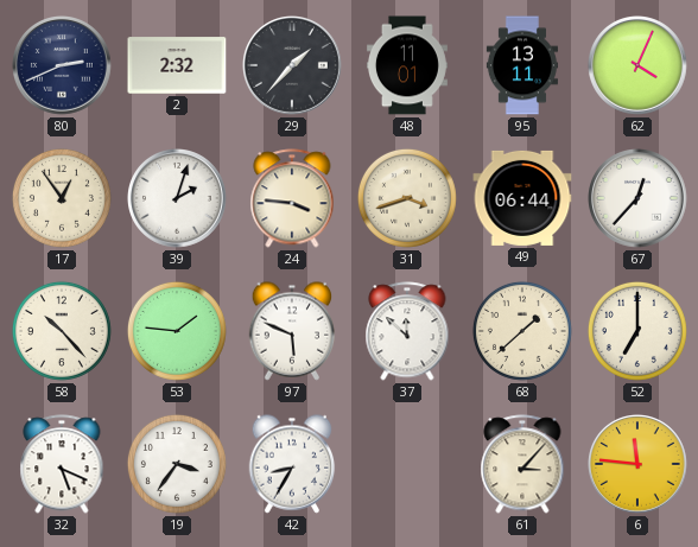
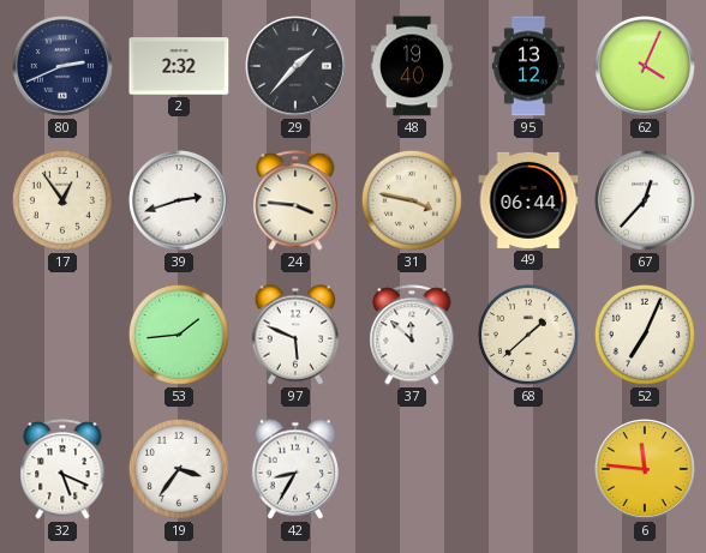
48: 11:01 -> 19:40 (412, 66)
95: 13:11 -> 13:12 (528, 66)
39: 2:03 -> 2:42 (180, 202)
31: 3:42 -> 3:47 (412, 200)
58: 10:23 -> none (62, 331)
53: 1:46 -> 1:44 (179, 335)
52: 7:00 -> 7:04 (645, 335)
61: 3:07 -> none (522, 464)
